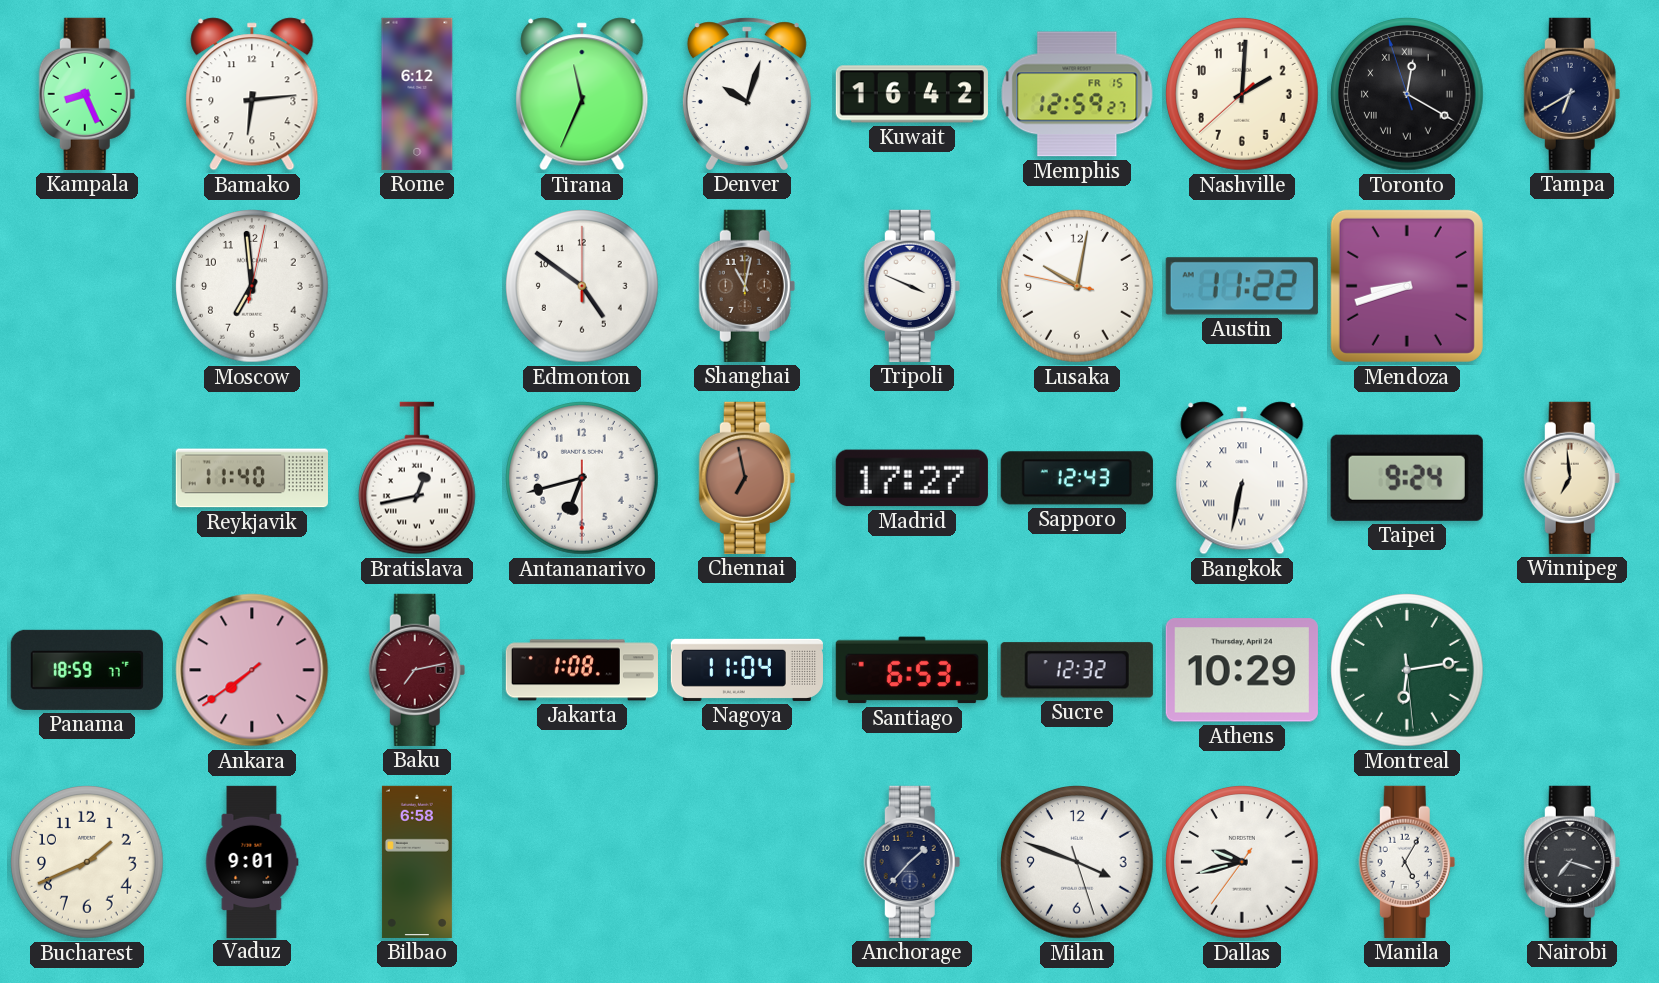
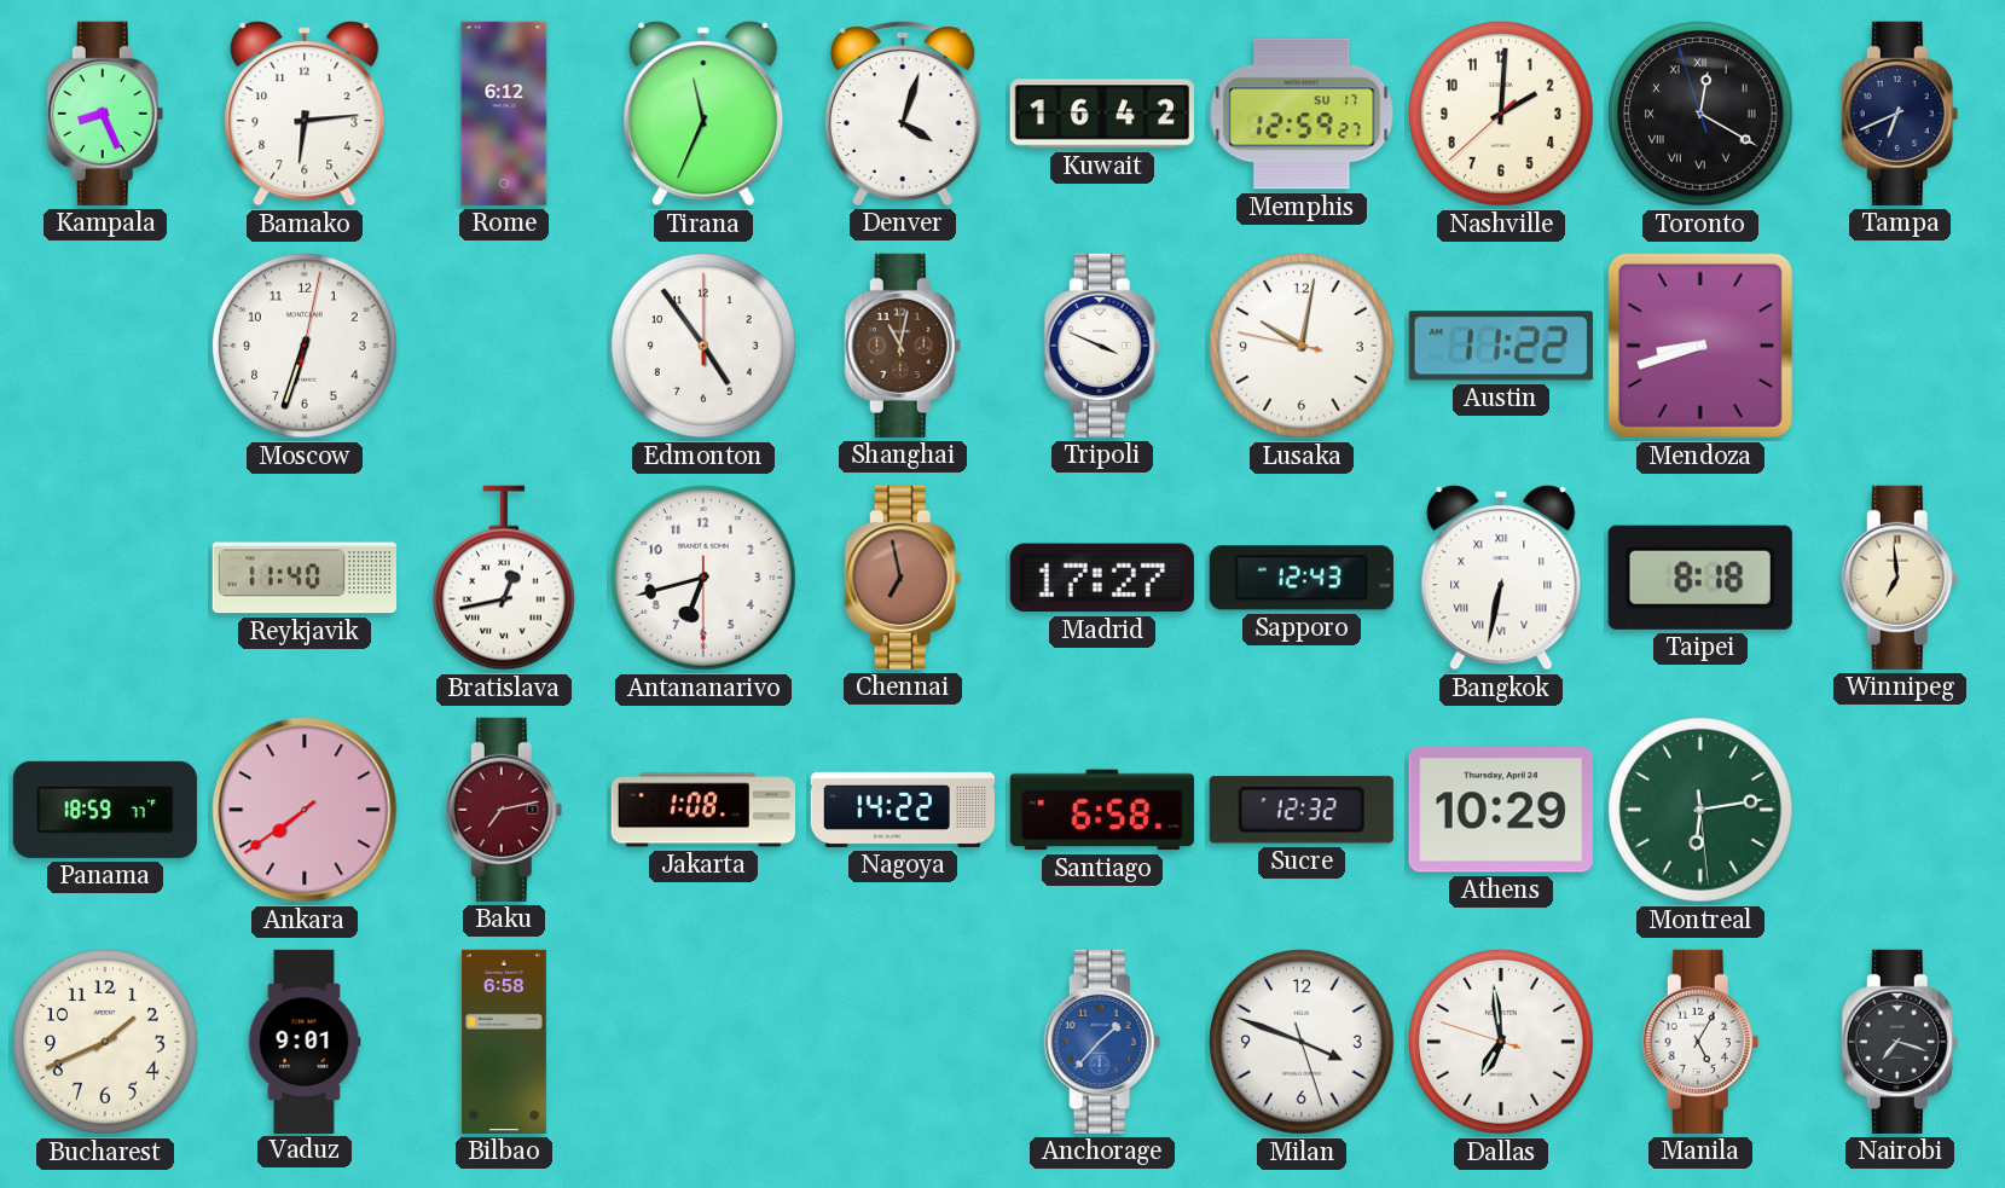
Denver: 10:03 -> 4:03 (903, 114)
Memphis date: FR 15 -> SU 17 (1302, 114)
Tampa: 6:40 -> 6:41 (1900, 114)
Moscow: 6:59 -> 6:33 (306, 347)
Edmonton: 4:51 -> 4:54 (705, 347)
Taipei: 9:24 -> 8:18 (1700, 578)
Nagoya: 11:04 -> 14:22 (903, 810)
Santiago: 6:53 -> 6:58 (1102, 810)
Anchorage dial: navy -> blue (1102, 1042)
Dallas: 9:42 -> 6:58 (1502, 1043)
